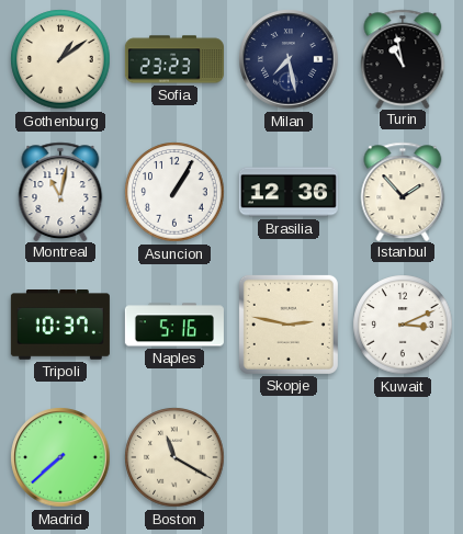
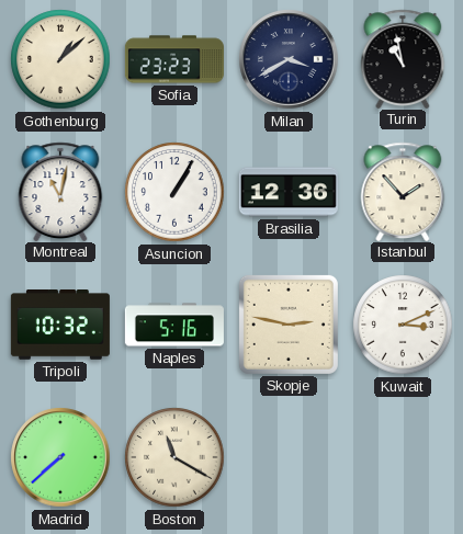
Gothenburg: 1:09 -> 1:08 (60, 59)
Milan: 7:28 -> 3:40 (289, 59)
Tripoli: 10:37 -> 10:32 (60, 325)
